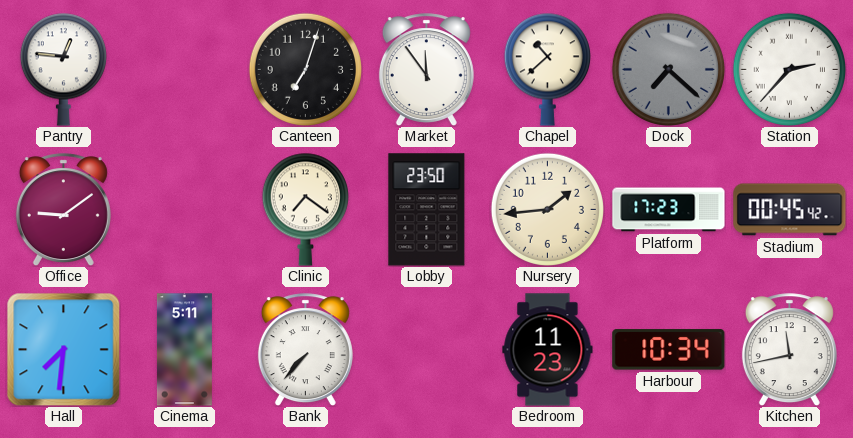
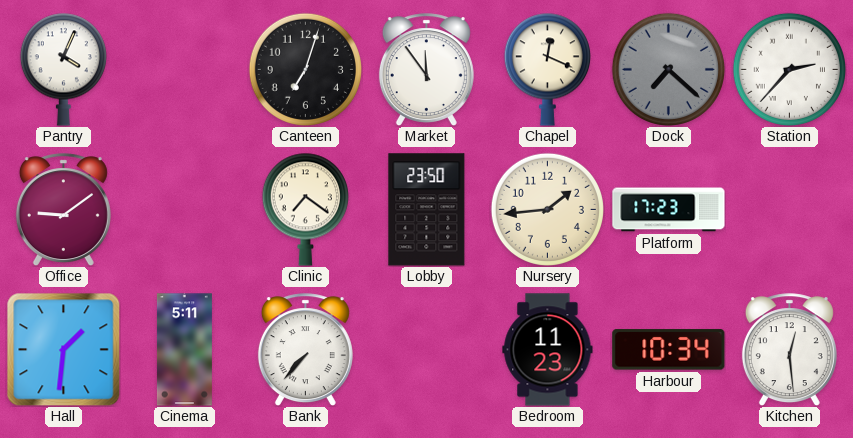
Pantry: 12:46 -> 4:04 (63, 69)
Chapel: 10:38 -> 12:19 (547, 69)
Stadium: 00:45 -> none (790, 210)
Hall: 7:31 -> 1:31 (63, 349)
Kitchen: 11:43 -> 12:29 (789, 350)
